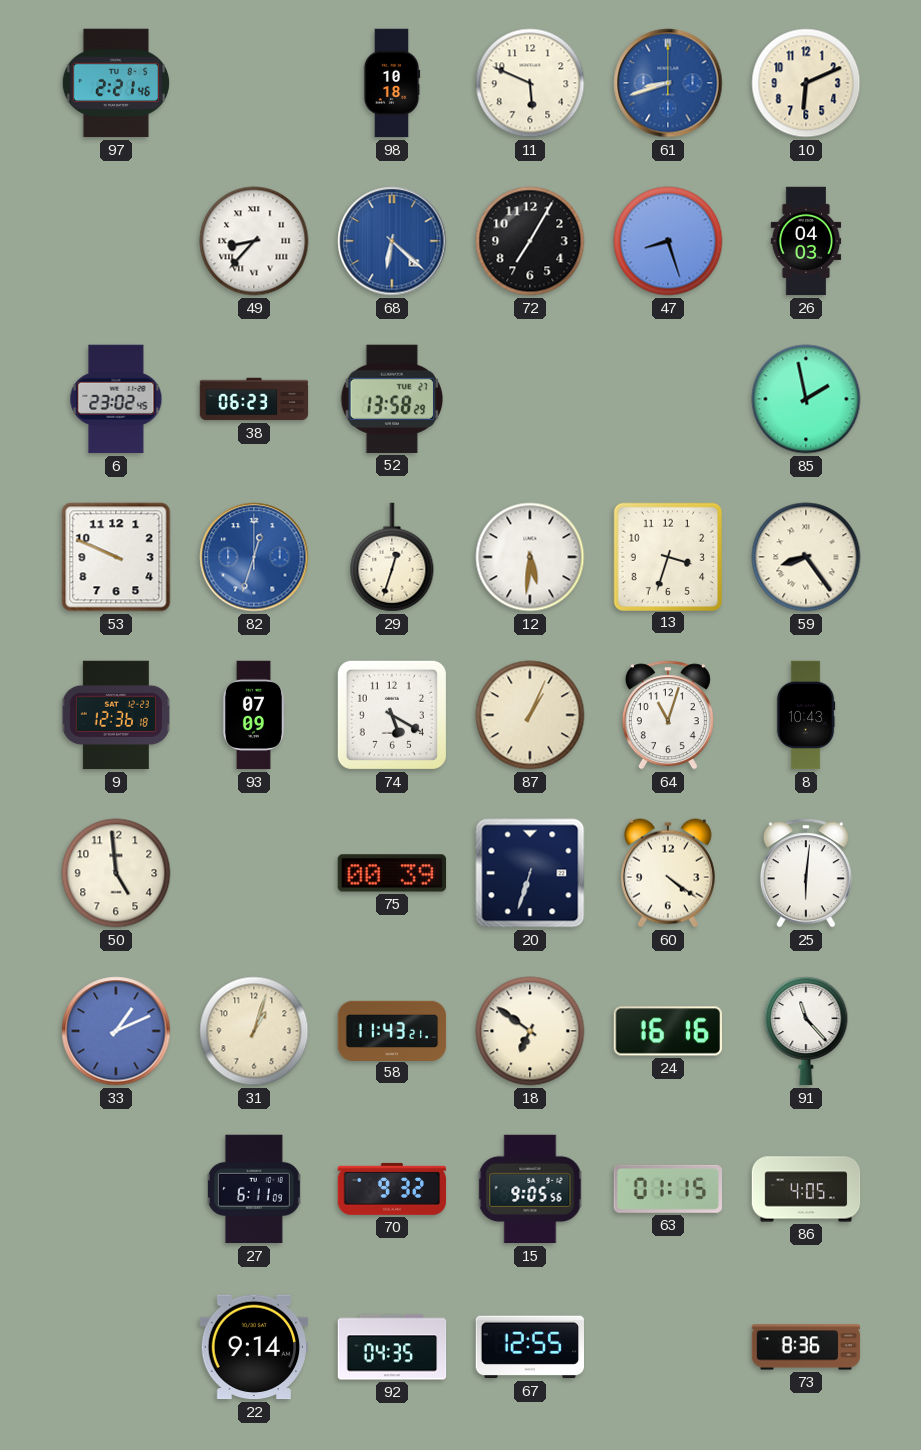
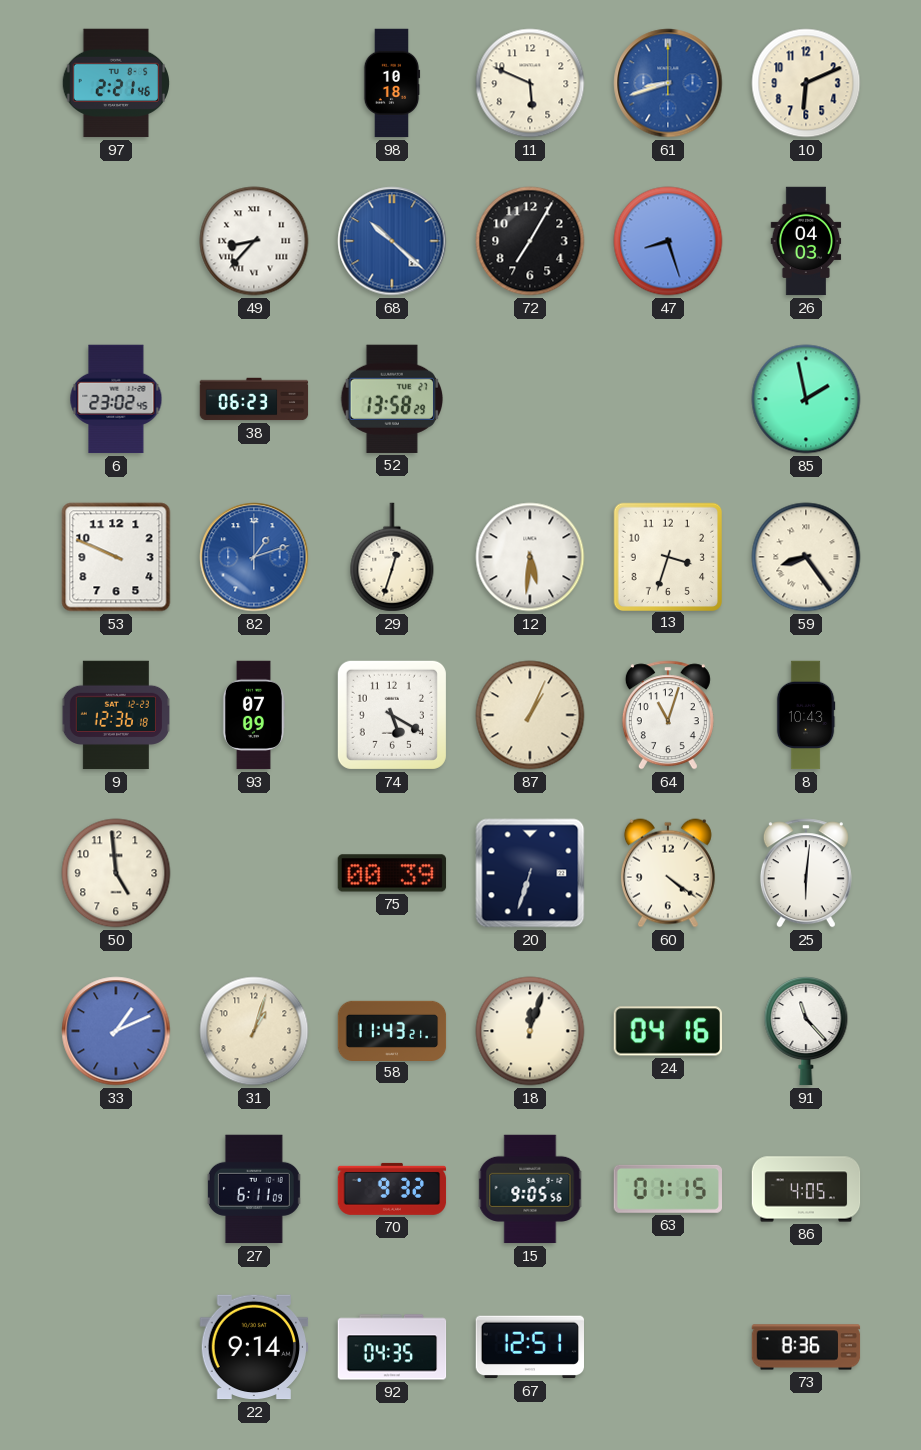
68: 6:22 -> 10:22 (392, 241)
82: 12:33 -> 1:12 (254, 557)
18: 6:51 -> 12:03 (530, 1031)
24: 16:16 -> 04:16 (667, 1031)
67: 12:55 -> 12:51 (529, 1347)
